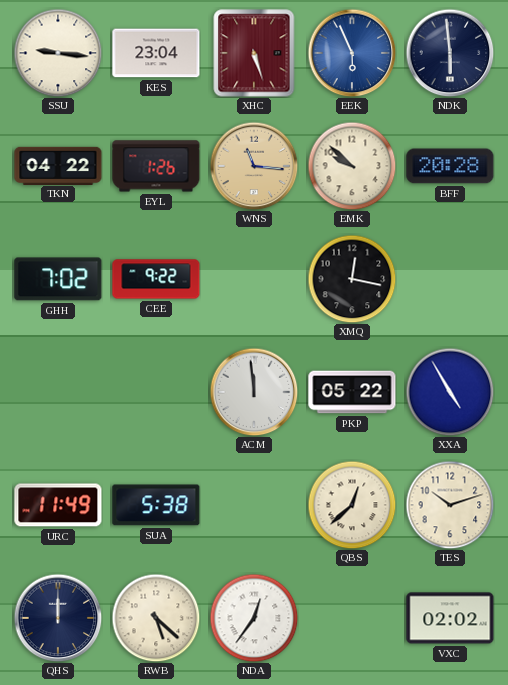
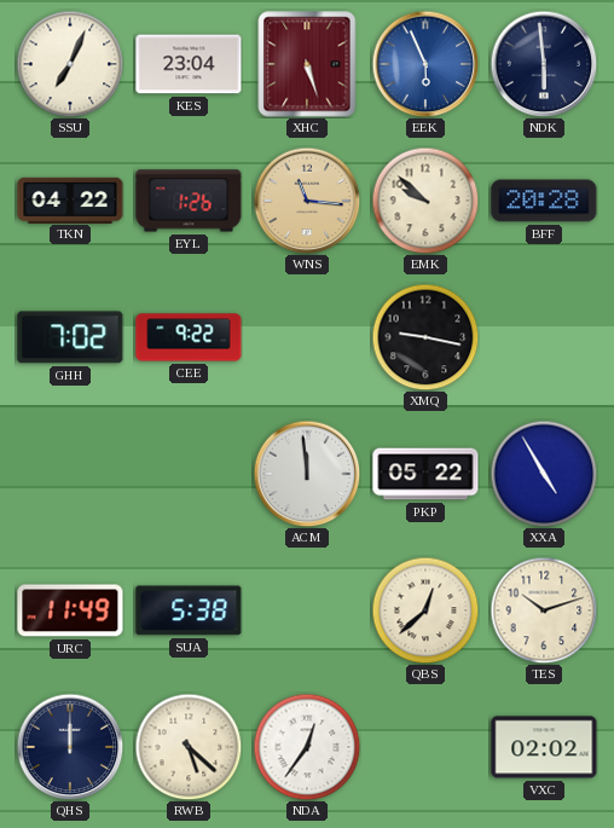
SSU: 9:16 -> 7:04 (70, 64)
XMQ: 12:17 -> 9:17 (425, 337)
